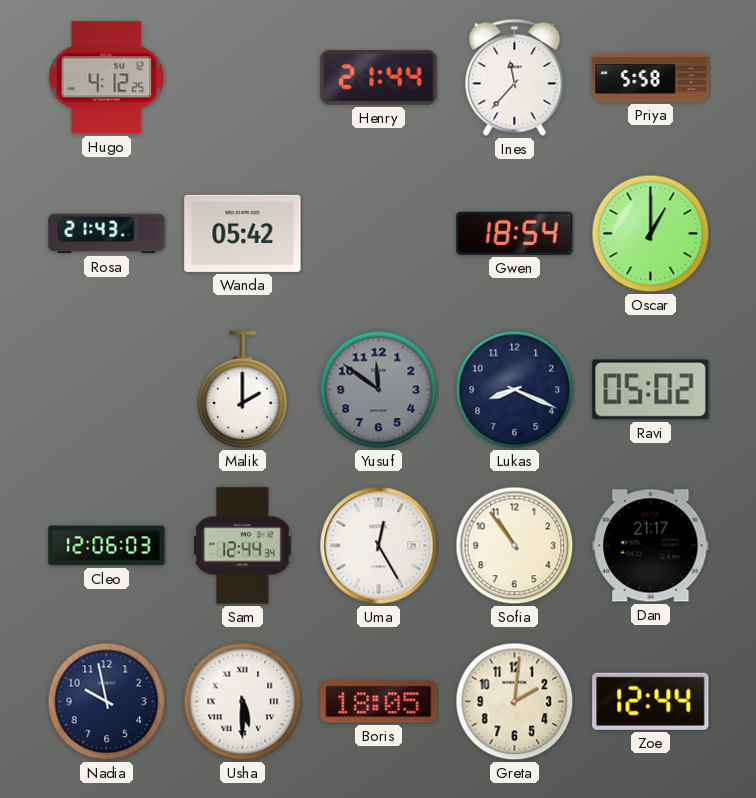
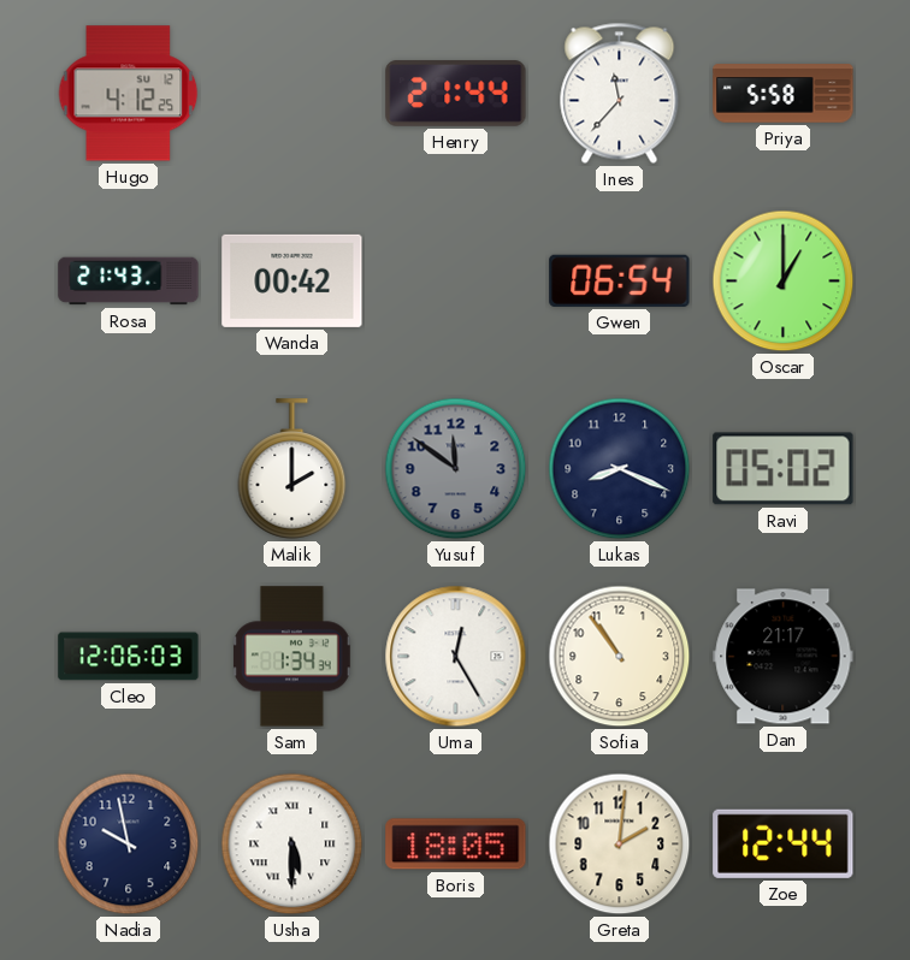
Wanda: 05:42 -> 00:42 (292, 280)
Gwen: 18:54 -> 06:54 (620, 280)
Sam: 12:44 -> 1:34 (292, 657)
